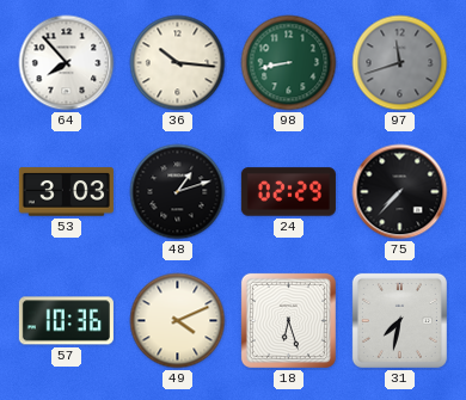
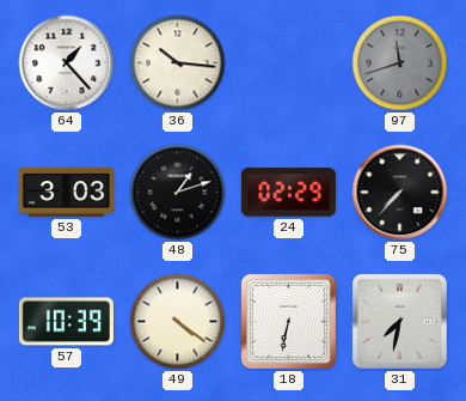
64: 7:53 -> 1:23 (67, 63)
98: 8:43 -> none (289, 63)
57: 10:36 -> 10:39 (66, 322)
49: 4:11 -> 4:21 (178, 322)
18: 6:27 -> 6:32 (288, 321)
